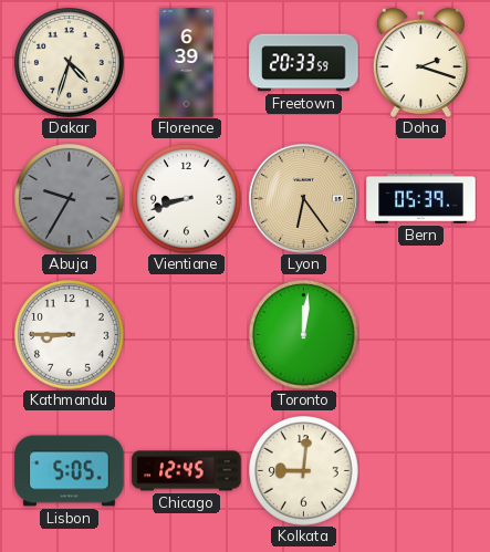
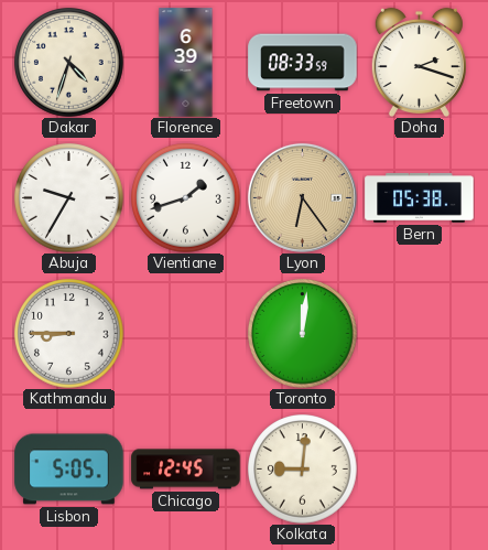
Freetown: 20:33 -> 08:33 (303, 63)
Abuja dial: grey -> white (69, 198)
Vientiane: 8:42 -> 1:42 (186, 198)
Bern: 05:39 -> 05:38 (420, 198)
